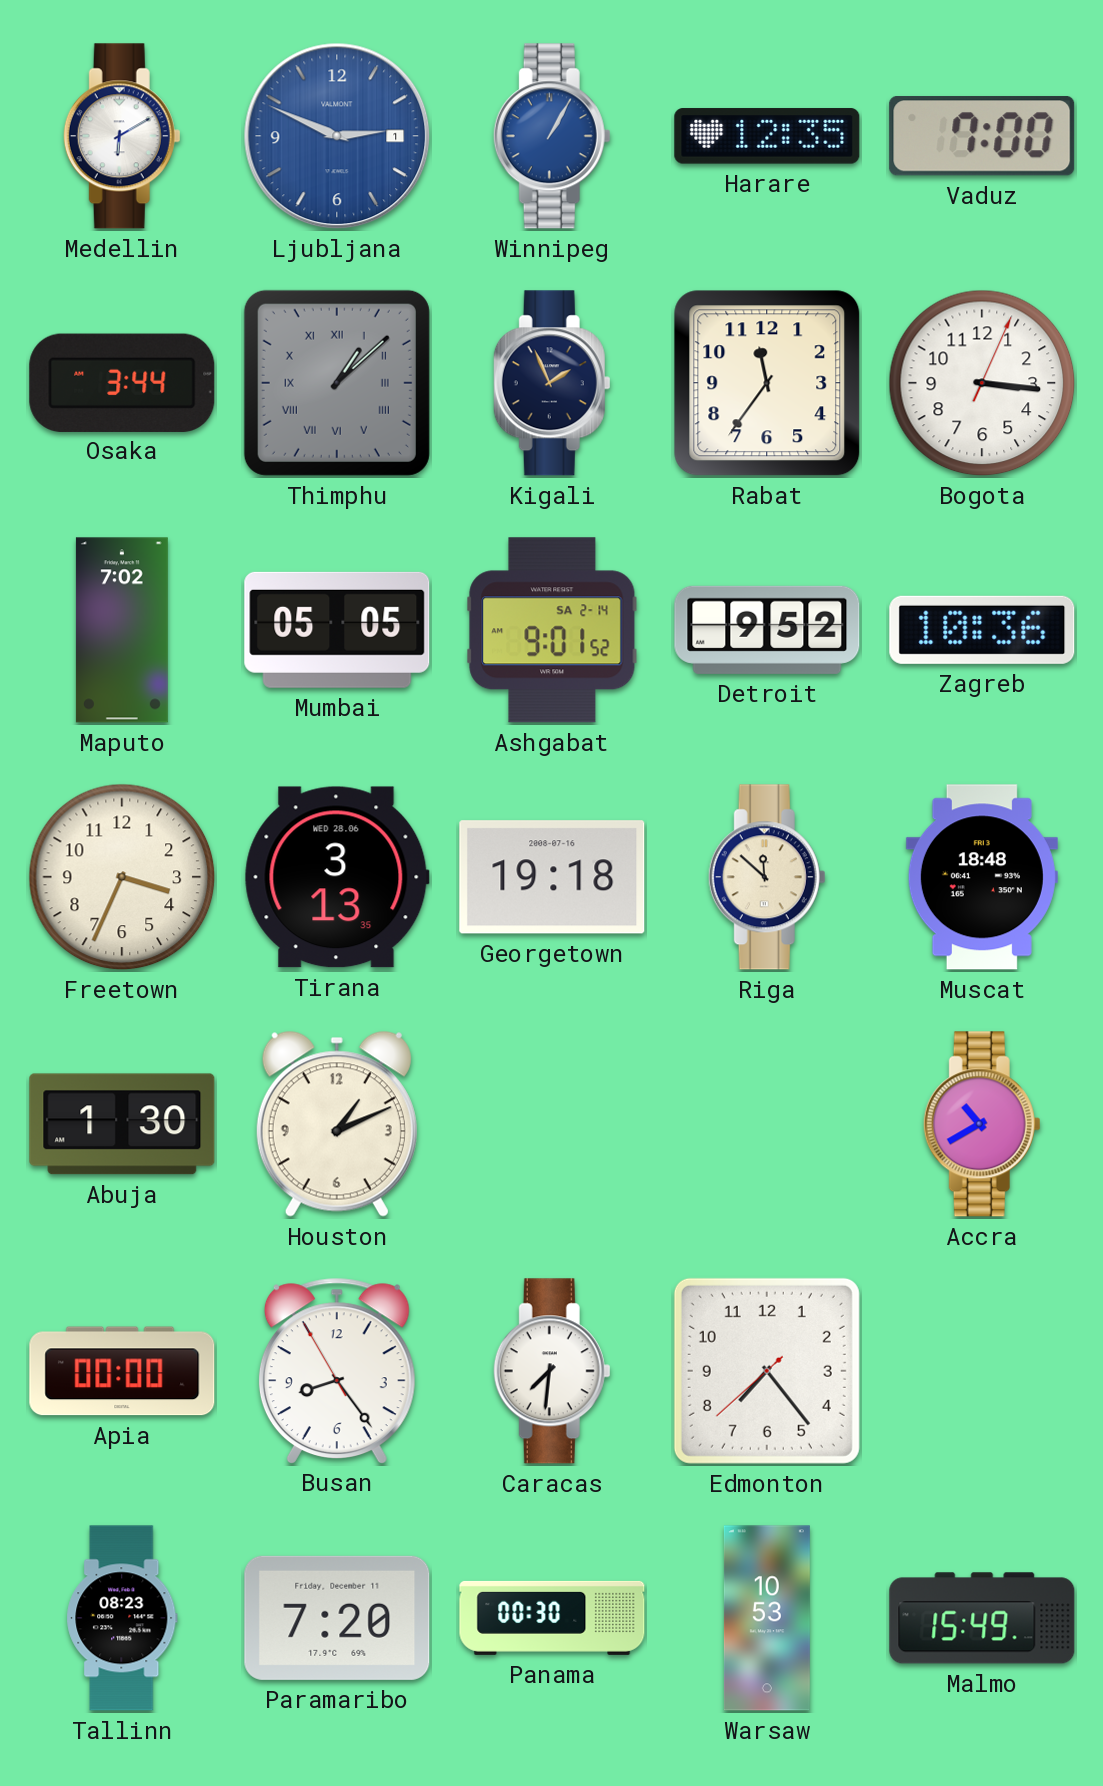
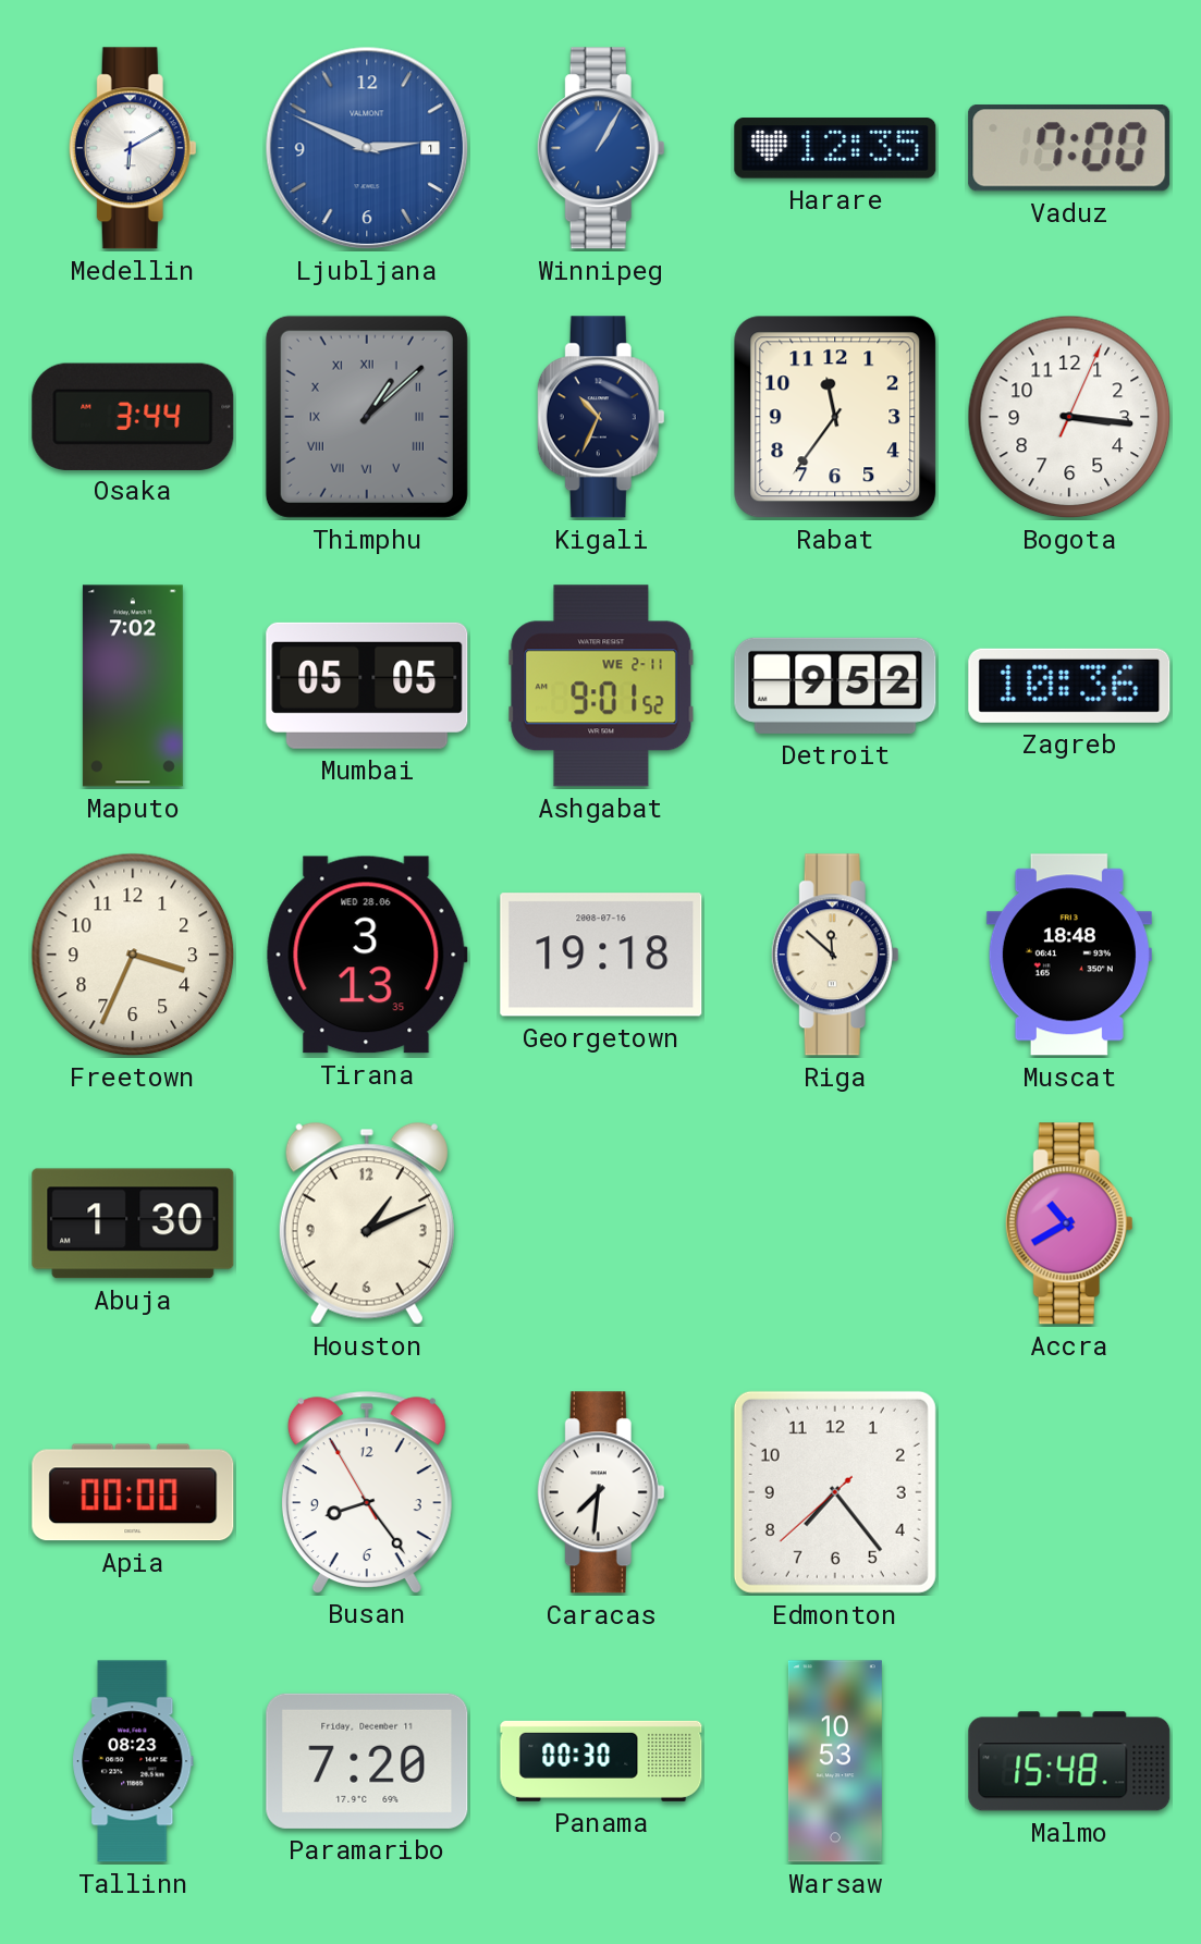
Kigali: 1:56 -> 10:34 (601, 417)
Ashgabat date: SA 2-14 -> WE 2-11 (601, 686)
Malmo: 15:49 -> 15:48 (1069, 1761)
